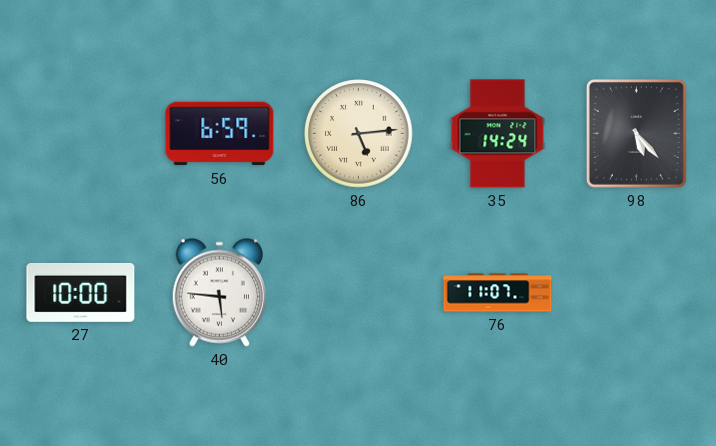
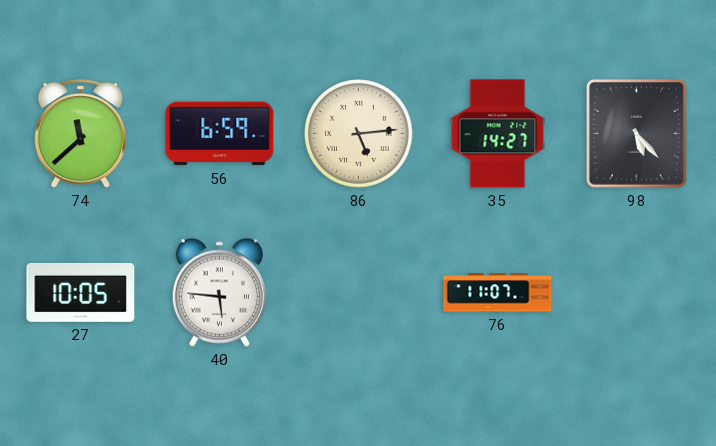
74: none -> 11:38 (81, 134)
35: 14:24 -> 14:27 (498, 134)
27: 10:00 -> 10:05 (81, 292)
